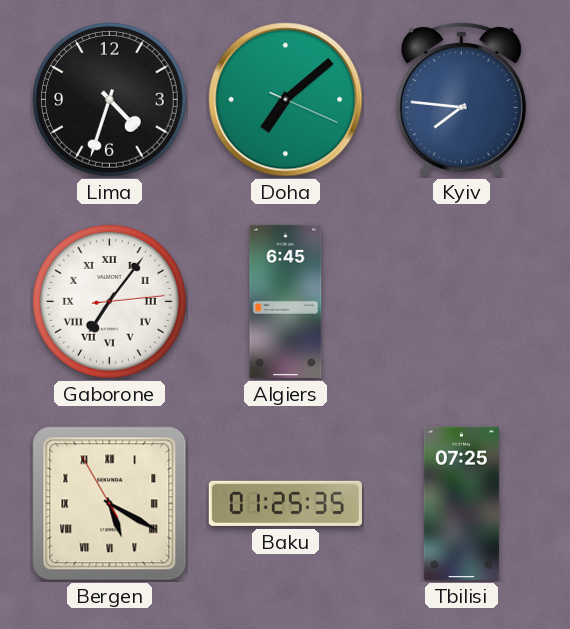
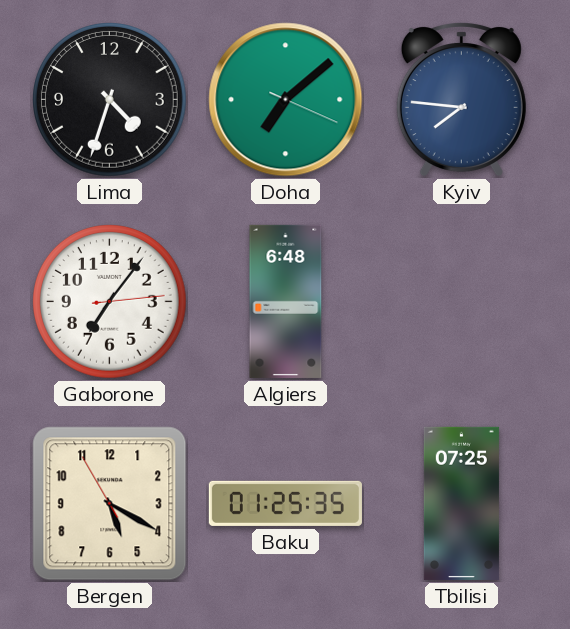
Gaborone numerals: Roman -> Arabic (110, 302)
Algiers: 6:45 -> 6:48 (286, 301)
Bergen numerals: Roman -> Arabic (110, 504)
